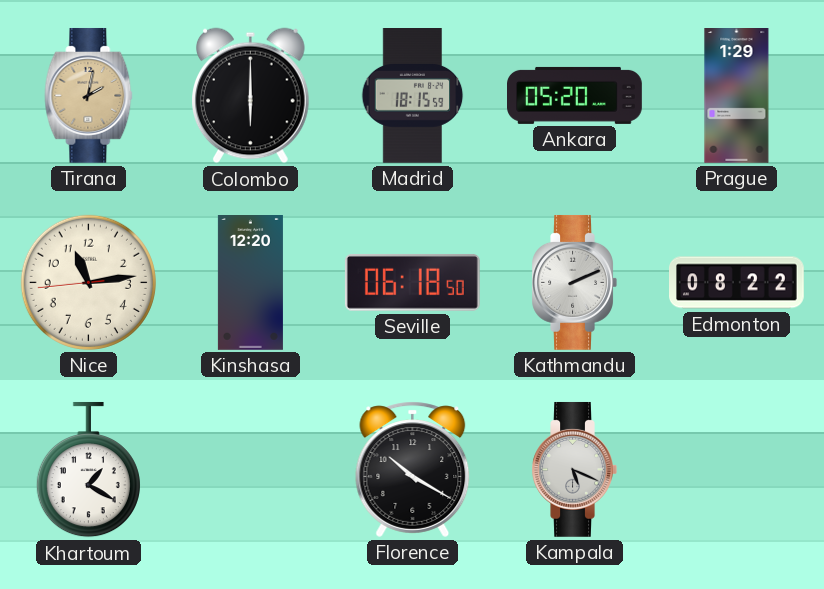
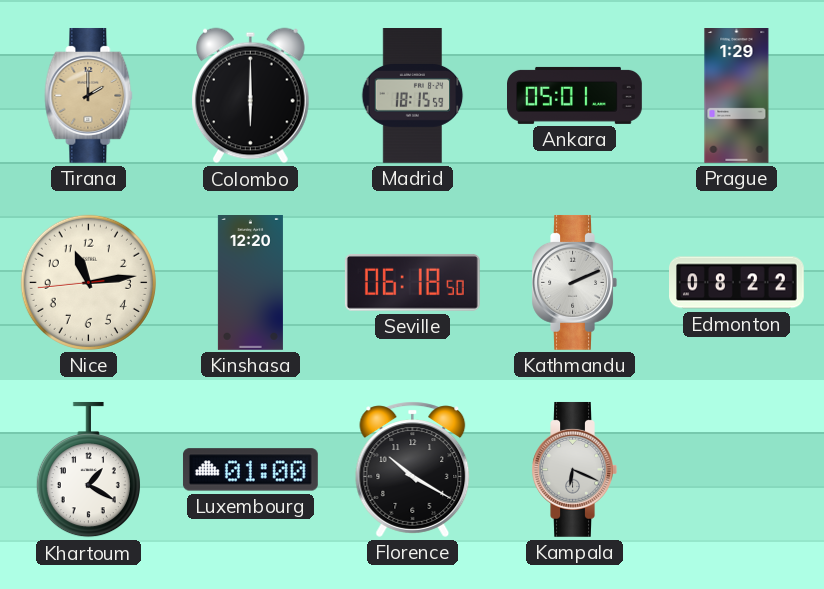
Tirana: 2:02 -> 2:00 (89, 95)
Ankara: 05:20 -> 05:01 (575, 95)
Luxembourg: none -> 01:00 (250, 470)
Kampala: 5:19 -> 6:19 (574, 469)
